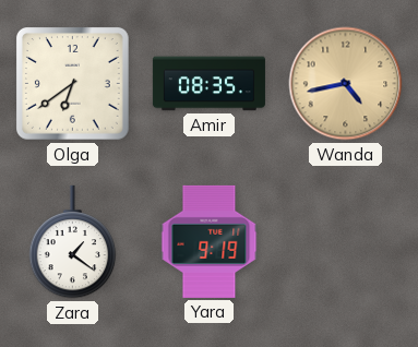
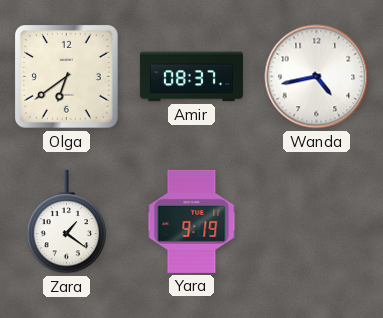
Amir: 08:35 -> 08:37 (191, 77)
Wanda dial: champagne -> white (317, 77)
